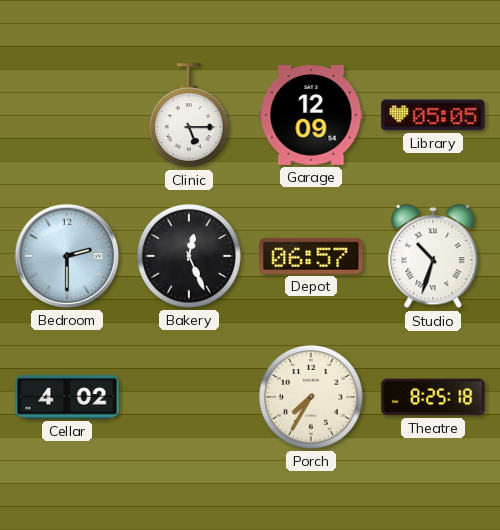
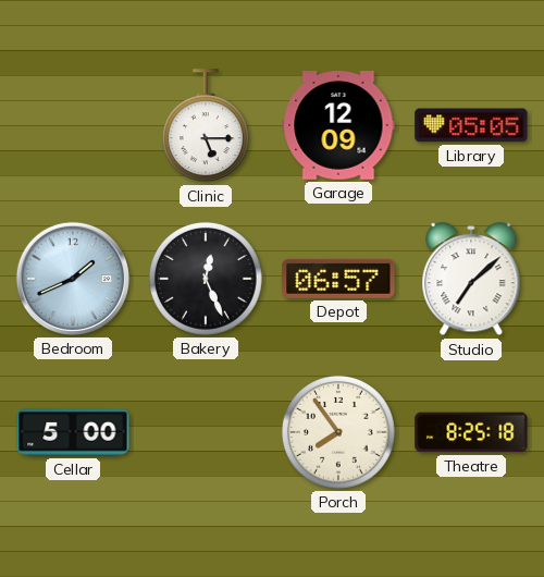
Bedroom: 2:30 -> 1:41 (73, 279)
Studio: 10:33 -> 7:08 (471, 280)
Cellar: 4:02 -> 5:00 (73, 432)
Porch: 7:35 -> 7:54 (338, 432)
